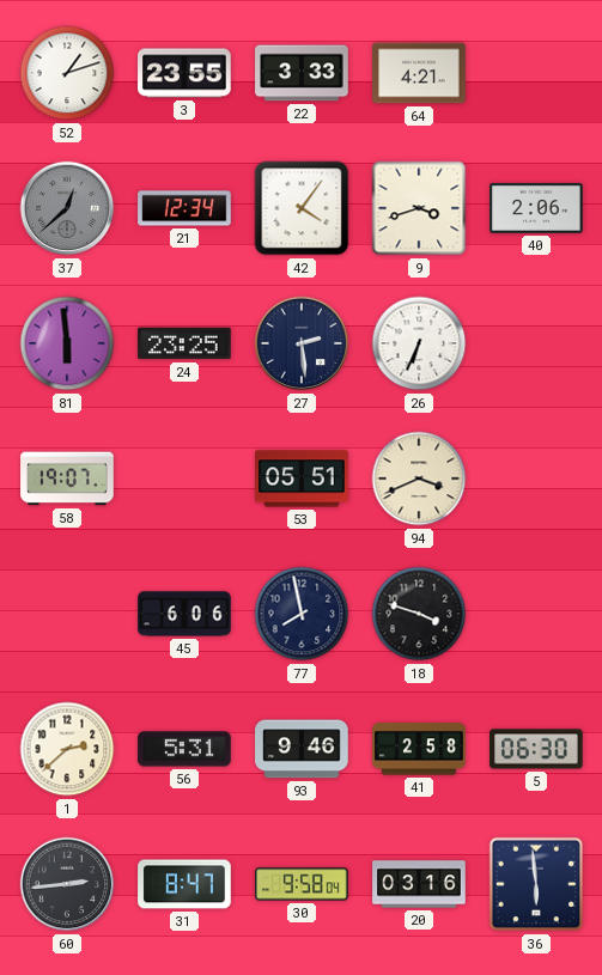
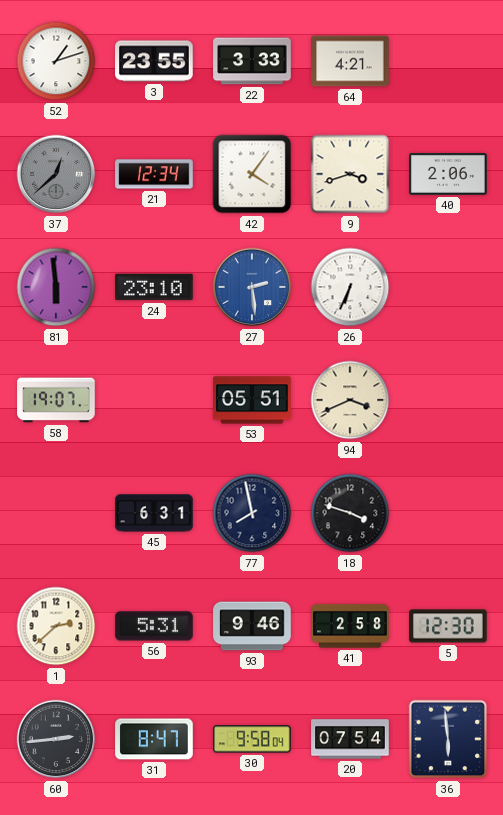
24: 23:25 -> 23:10 (154, 287)
27 dial: navy -> blue (252, 287)
45: 6:06 -> 6:31 (154, 513)
5: 06:30 -> 12:30 (448, 626)
20: 03:16 -> 07:54 (350, 739)
